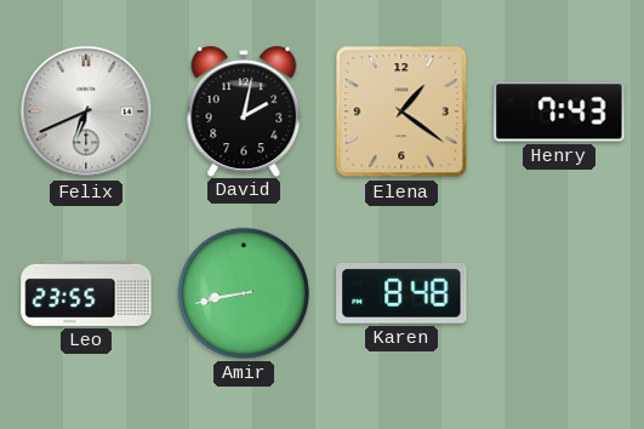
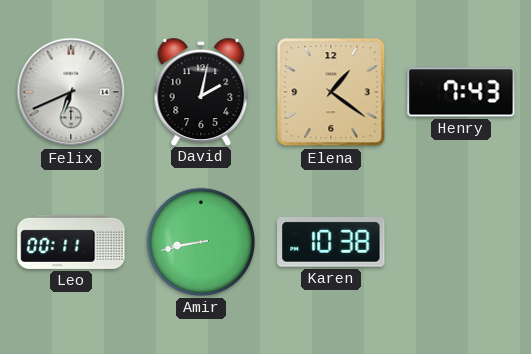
Leo: 23:55 -> 00:11 (71, 242)
Karen: 8:48 -> 10:38 (331, 243)
